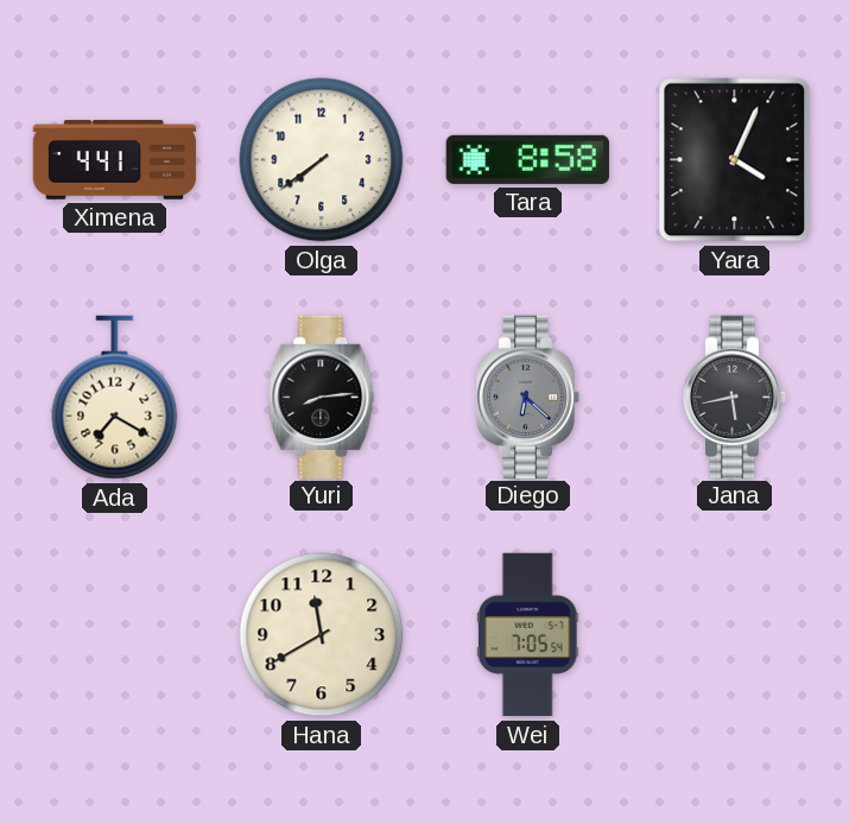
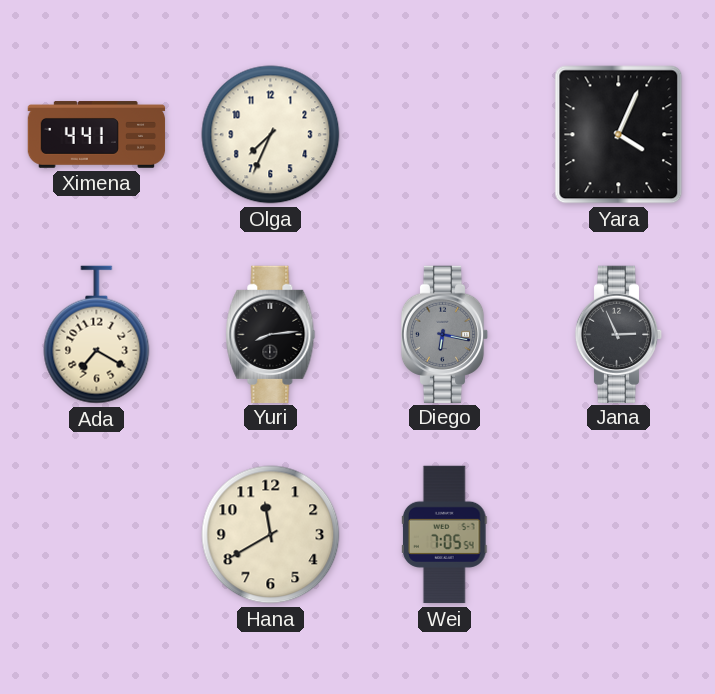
Olga: 7:39 -> 7:34 (271, 135)
Tara: 8:58 -> none (527, 159)
Diego: 6:22 -> 6:17 (445, 334)
Jana: 5:43 -> 2:56 (619, 334)
